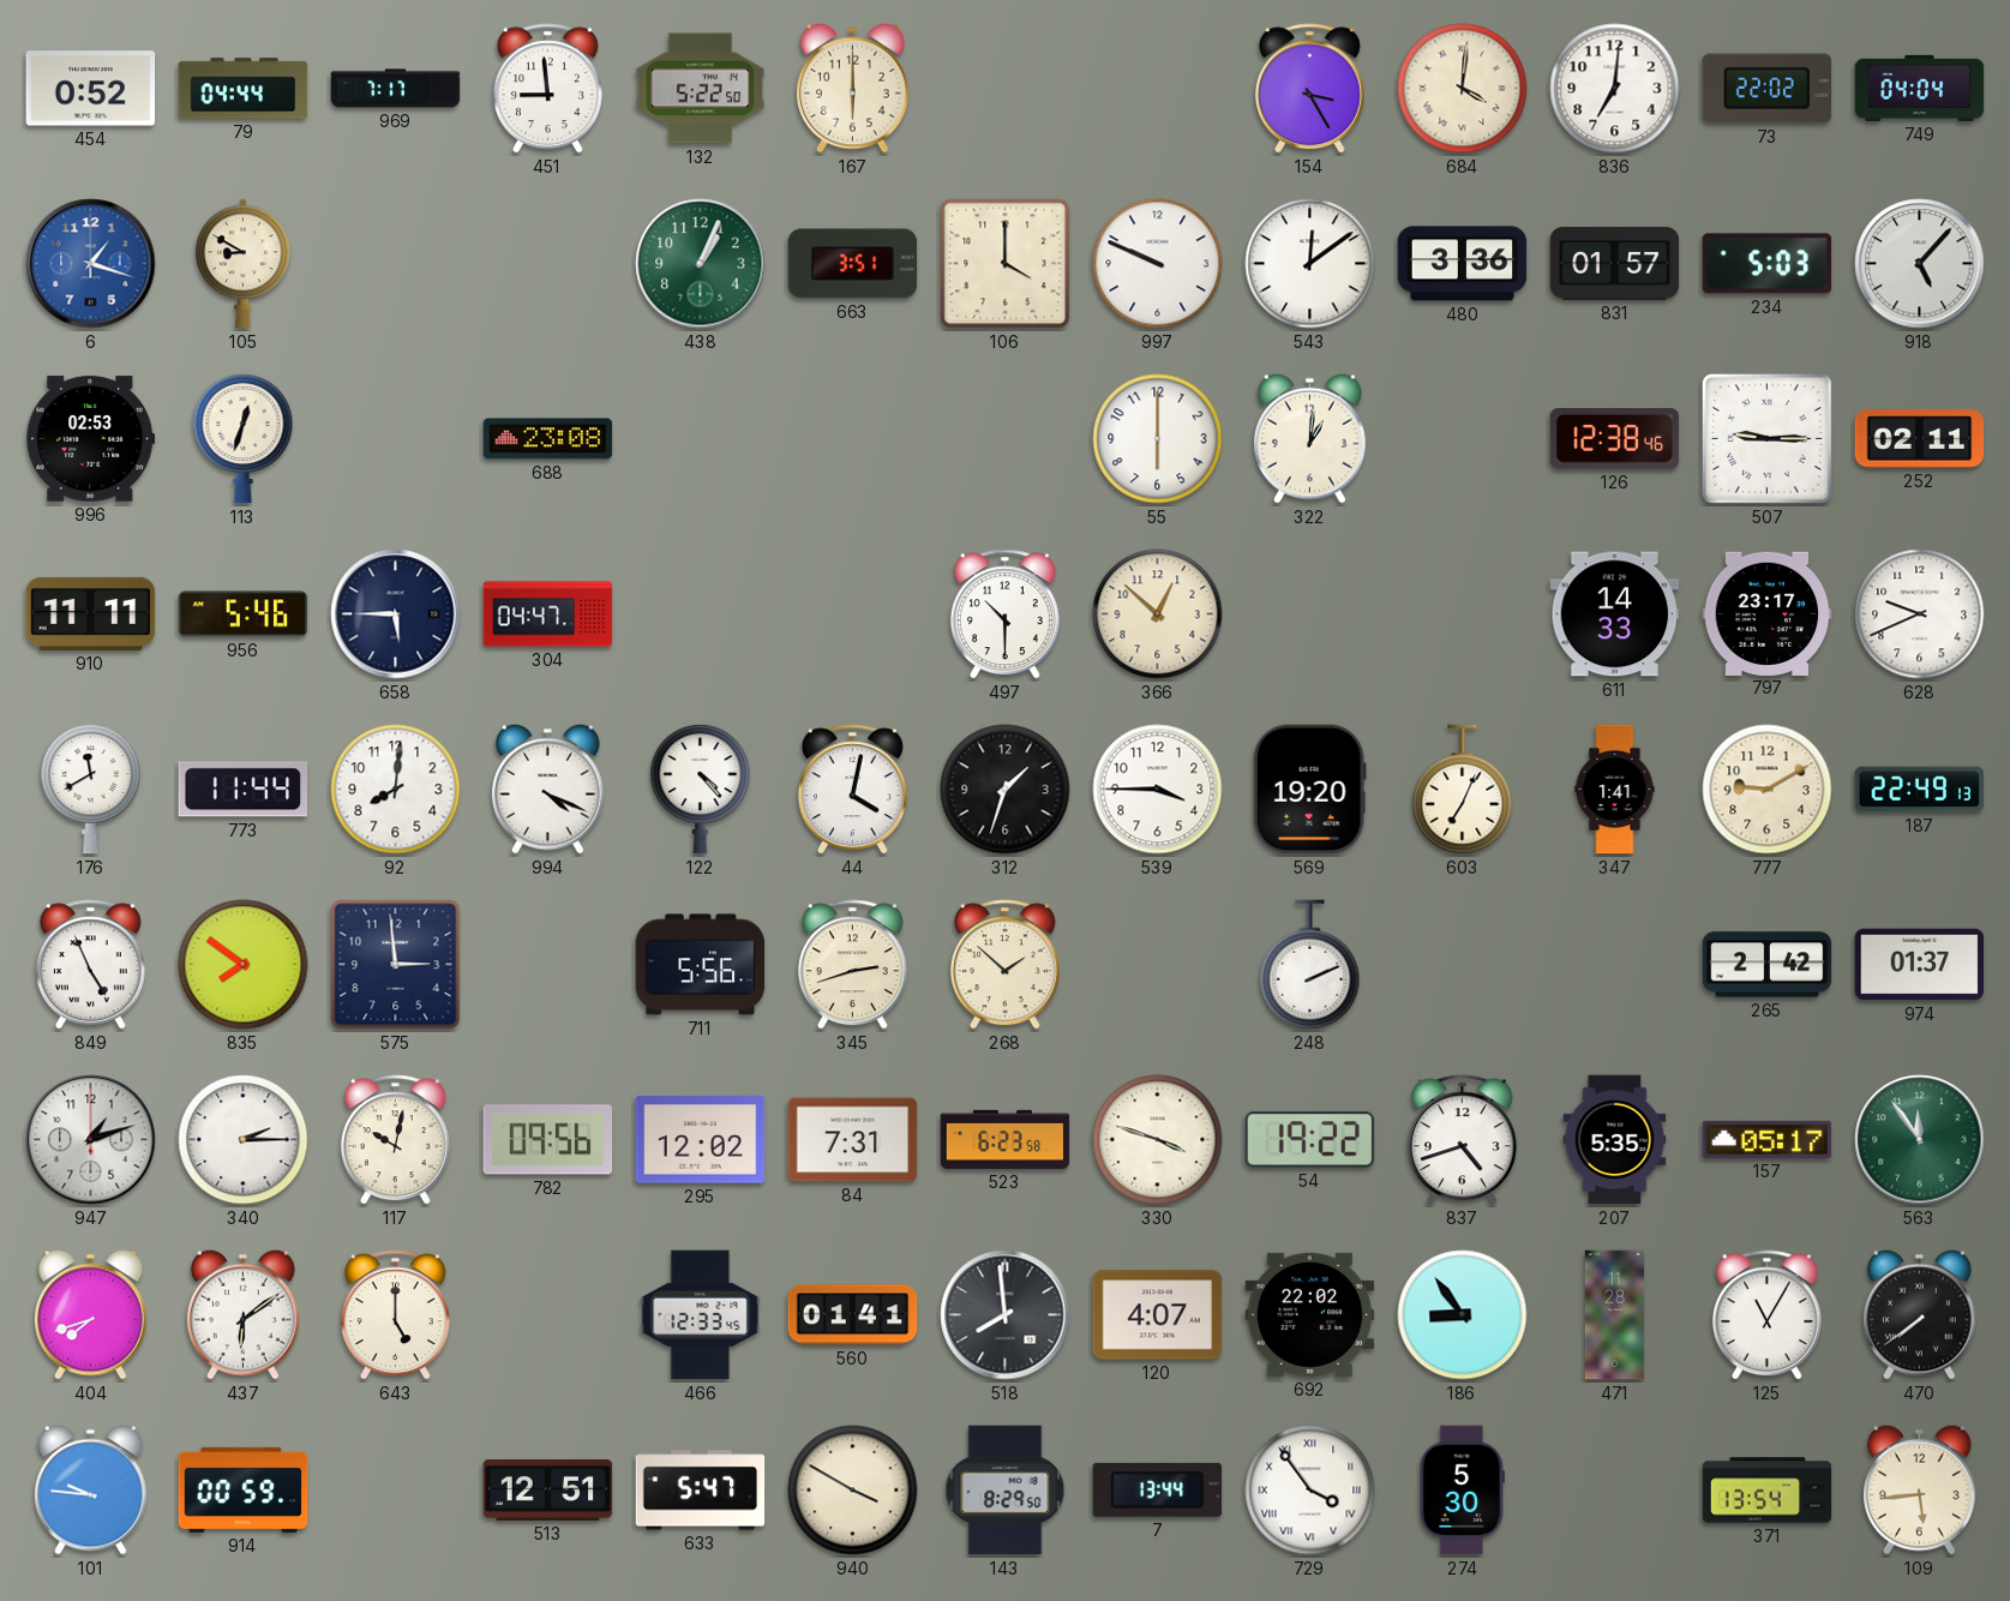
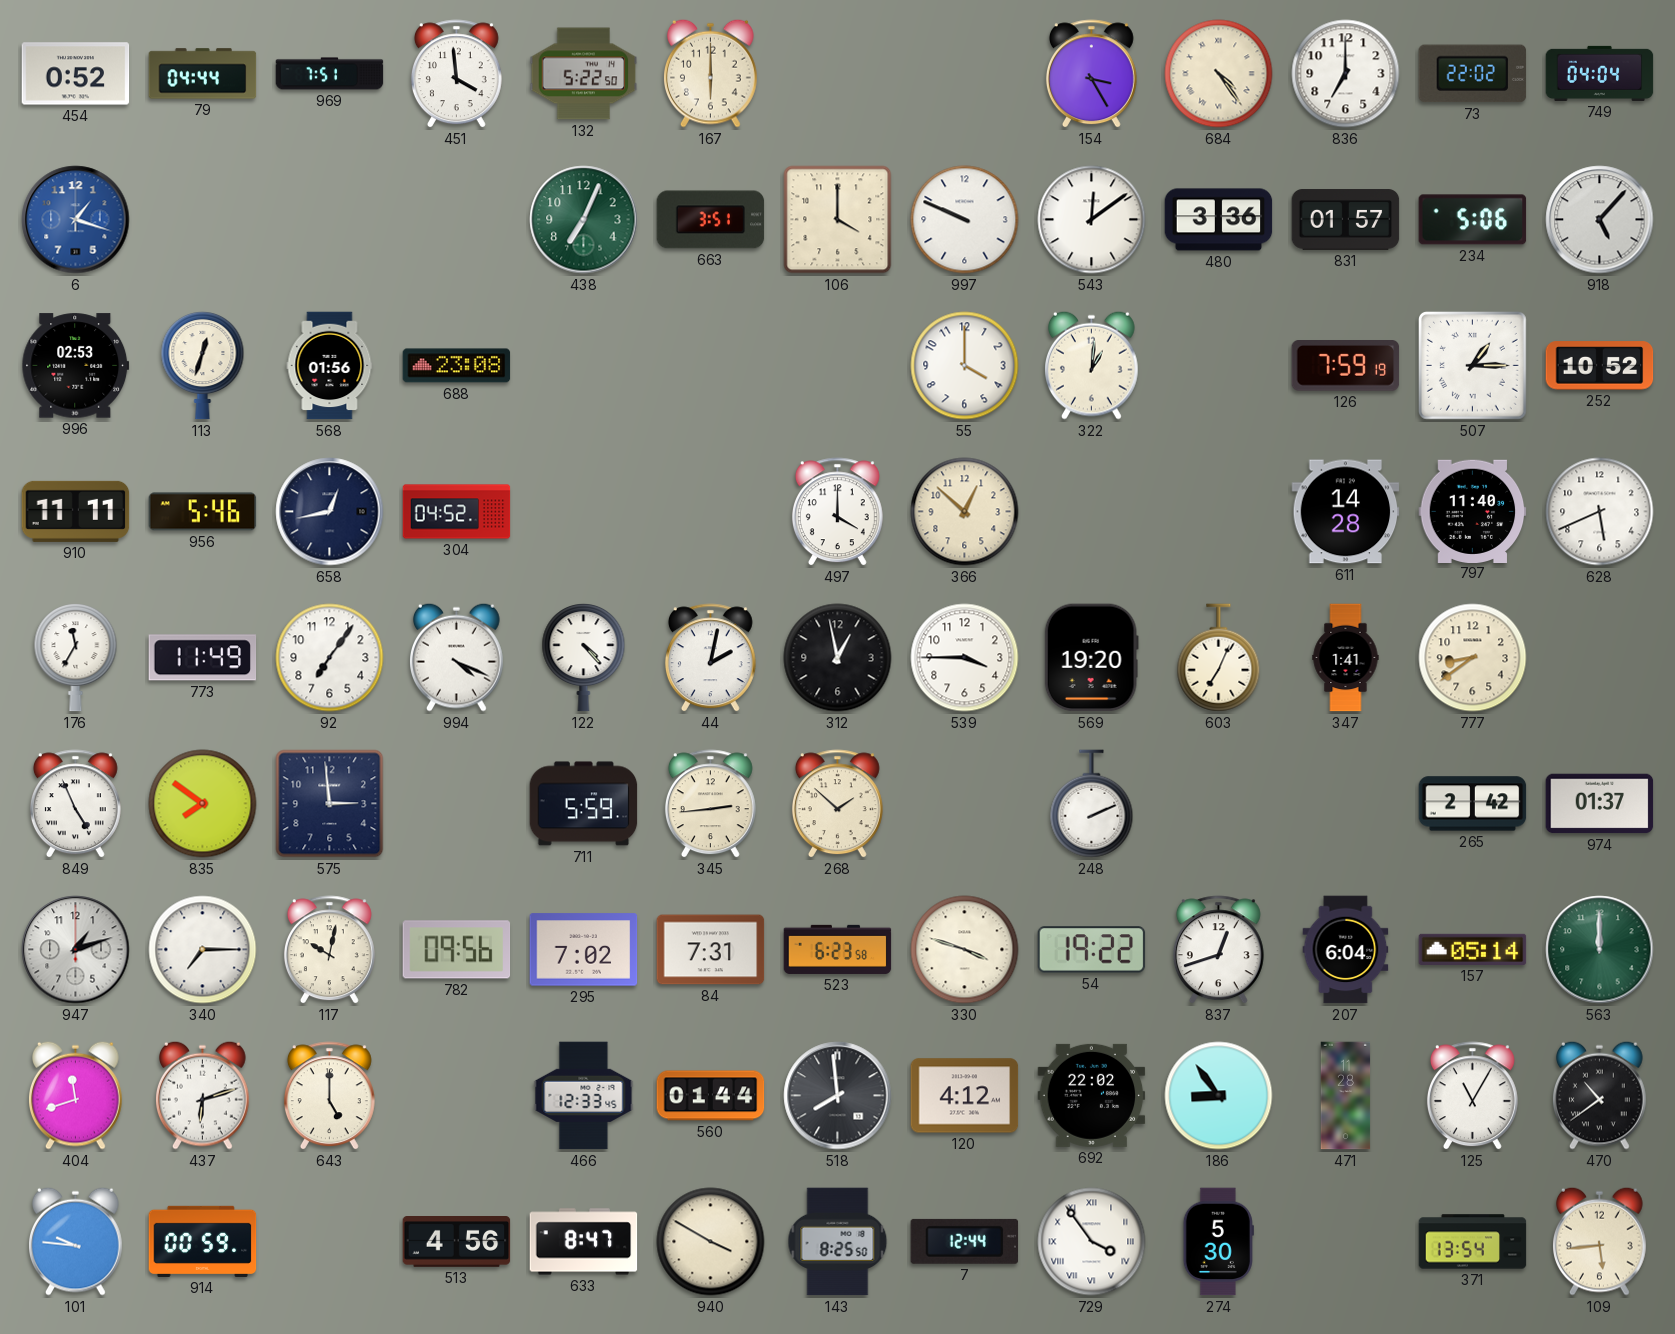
969: 7:17 -> 7:51 (330, 74)
451: 8:59 -> 3:59 (456, 74)
684: 4:01 -> 4:24 (1219, 74)
836: 7:01 -> 7:00 (1346, 74)
105: 8:50 -> none (244, 264)
438: 1:04 -> 7:04 (584, 220)
234: 5:03 -> 5:06 (1473, 220)
568: none -> 01:56 (330, 366)
55: 6:00 -> 4:00 (965, 366)
126: 12:38 -> 7:59 (1346, 366)
507: 9:15 -> 1:15 (1472, 365)
252: 02:11 -> 10:52 (1600, 366)
658: 5:45 -> 12:43 (330, 512)
304: 04:47 -> 04:52 (457, 512)
497: 10:30 -> 4:00 (837, 512)
611: 14:33 -> 14:28 (1346, 512)
797: 23:17 -> 11:40 (1473, 511)
628: 9:41 -> 5:41 (1600, 512)
176: 11:40 -> 11:35 (76, 658)
773: 11:44 -> 11:49 (203, 658)
92: 8:01 -> 7:06 (330, 658)
44: 4:02 -> 2:02 (710, 658)
312: 1:33 -> 12:58 (838, 658)
777: 9:10 -> 8:39 (1473, 658)
187: 22:49 -> none (1920, 790)
711: 5:56 -> 5:59 (584, 804)
345: 2:42 -> 2:44 (710, 804)
340: 2:15 -> 7:15 (203, 950)
295: 12:02 -> 7:02 (584, 950)
837: 4:42 -> 12:42 (1218, 950)
207: 5:35 -> 6:04 (1346, 950)
157: 05:17 -> 05:14 (1473, 949)
563: 11:54 -> 12:00 (1600, 950)
404: 7:42 -> 11:42 (76, 1095)
437: 6:09 -> 6:12 (203, 1095)
560: 01:41 -> 01:44 (711, 1096)
120: 4:07 -> 4:12 (965, 1096)
470: 7:39 -> 10:39 (1600, 1095)
513: 12:51 -> 4:56 (457, 1242)
633: 5:47 -> 8:47 (584, 1242)
143: 8:29 -> 8:25 (838, 1242)
7: 13:44 -> 12:44 (965, 1241)
